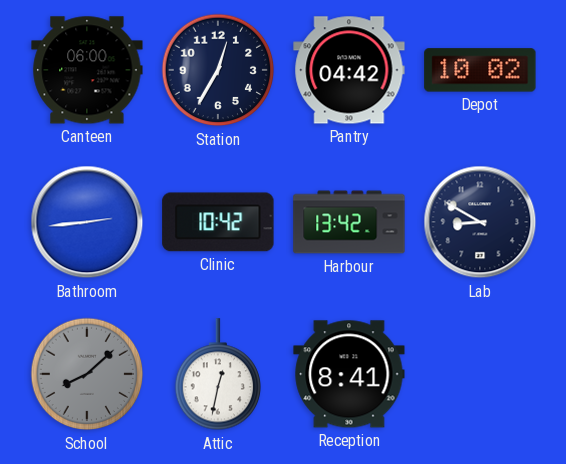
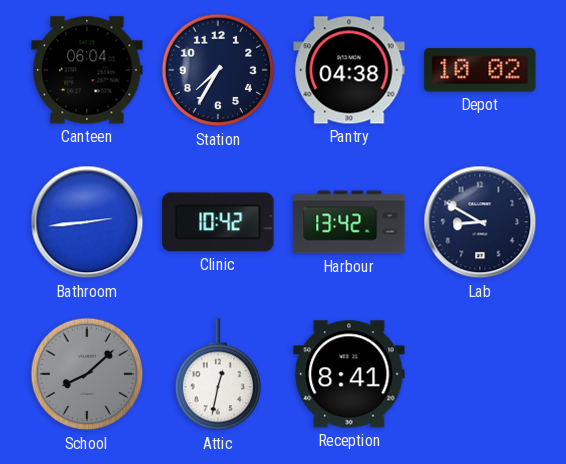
Canteen: 06:00 -> 06:04 (87, 70)
Station: 12:35 -> 7:35 (218, 70)
Pantry: 04:42 -> 04:38 (349, 70)
